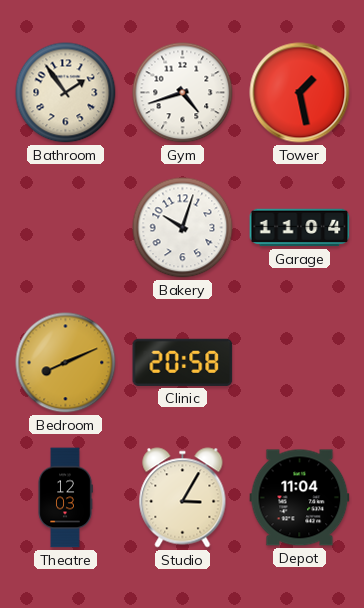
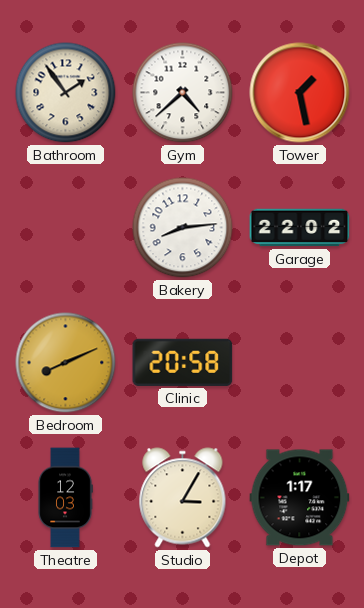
Gym: 4:42 -> 4:38 (183, 93)
Bakery: 10:03 -> 8:14 (183, 228)
Garage: 11:04 -> 22:02 (300, 228)
Depot: 11:04 -> 1:17 (300, 498)
